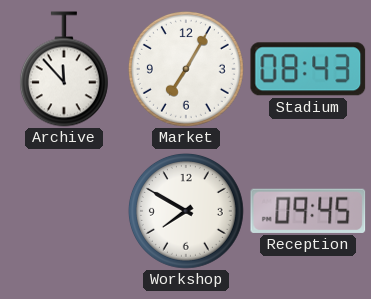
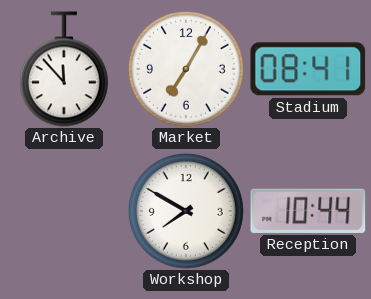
Stadium: 08:43 -> 08:41 (308, 69)
Reception: 09:45 -> 10:44 (308, 211)
